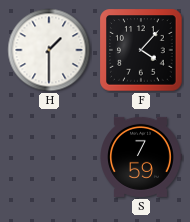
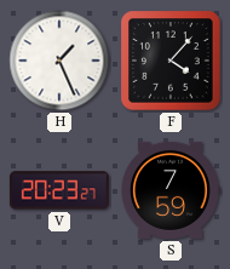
H: 1:30 -> 1:26 (59, 61)
V: none -> 20:23 (59, 190)
